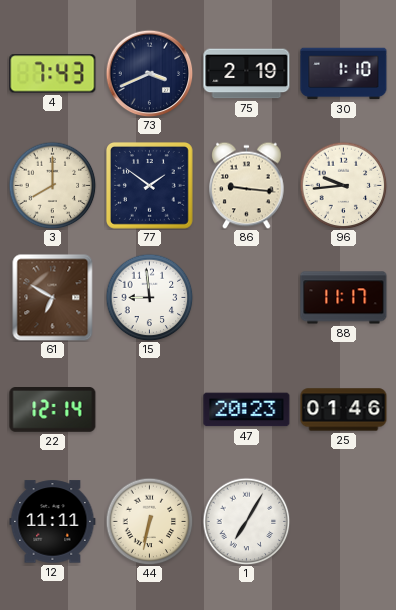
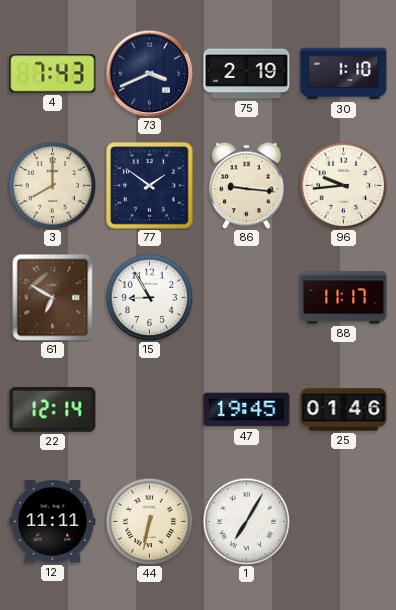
15: 8:59 -> 8:55 (149, 297)
47: 20:23 -> 19:45 (247, 410)
